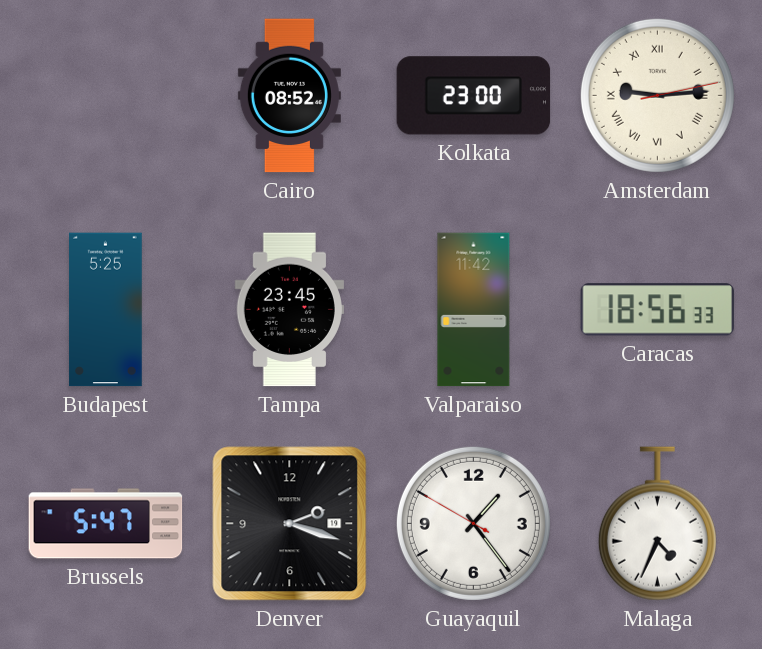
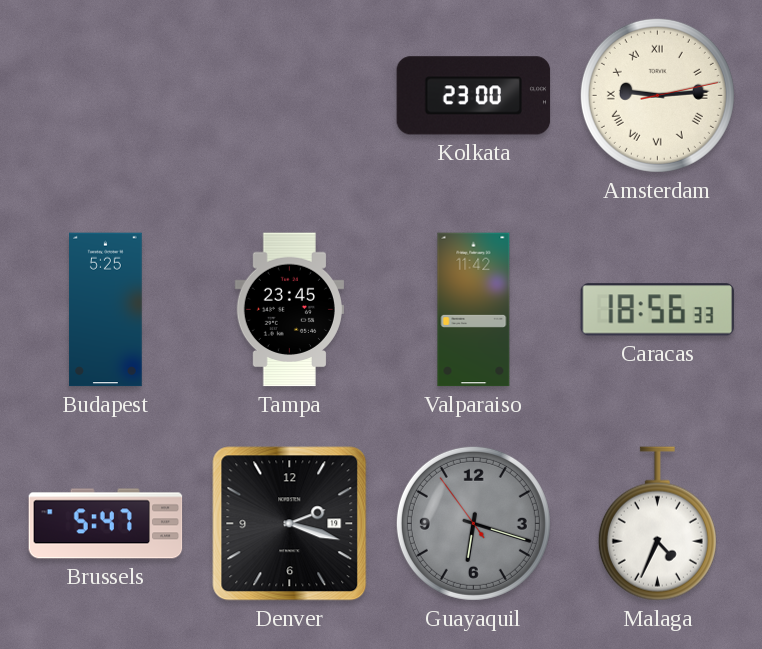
Cairo: 08:52 -> none (289, 96)
Guayaquil: 1:23 -> 6:17 (473, 523)
Guayaquil dial: white -> grey (473, 523)
